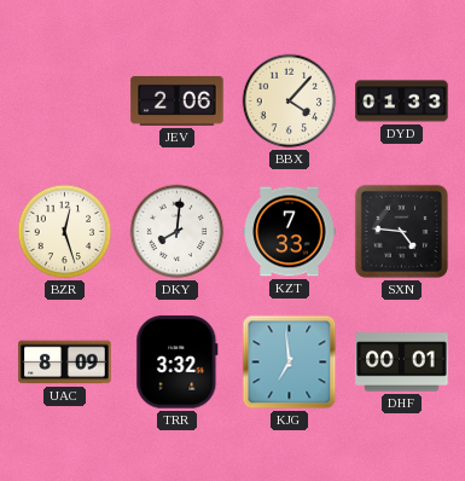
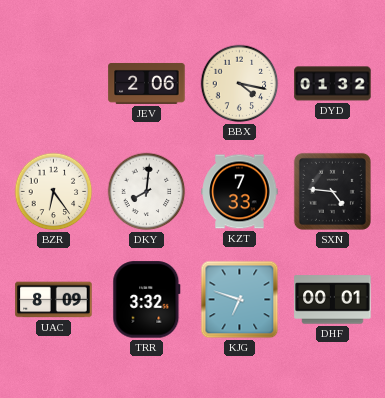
BBX: 4:07 -> 4:17 (240, 84)
DYD: 01:33 -> 01:32 (333, 84)
BZR: 12:27 -> 6:24 (54, 192)
KJG: 6:59 -> 6:48 (240, 300)
